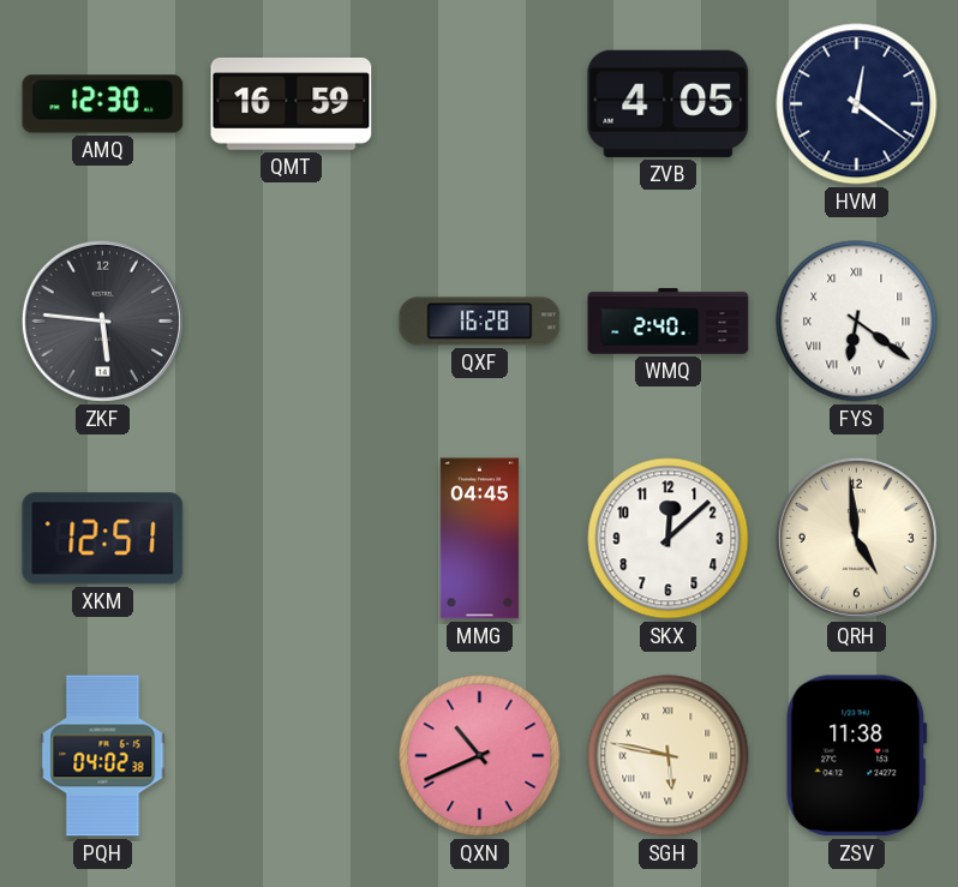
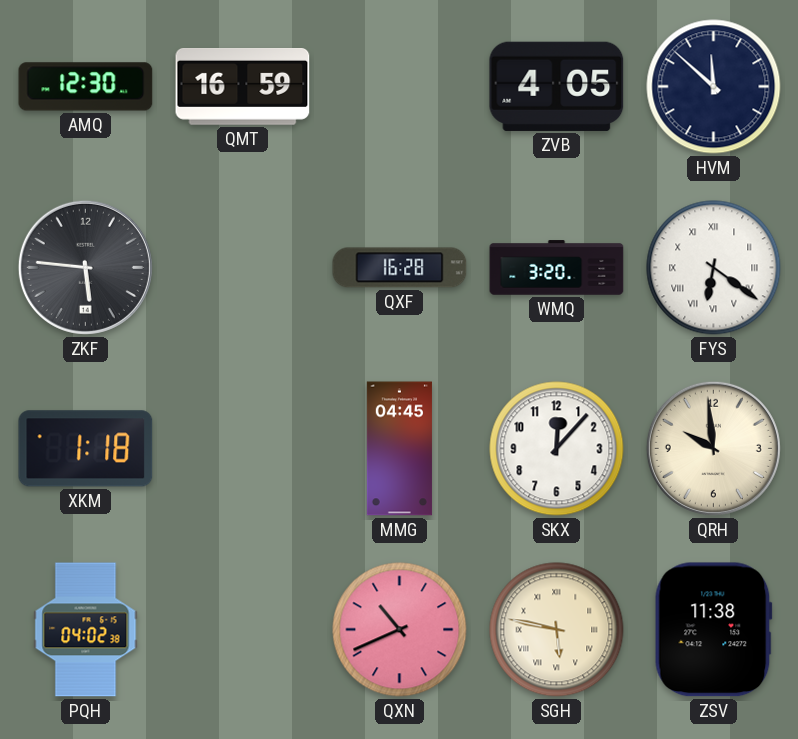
HVM: 12:21 -> 11:52 (714, 87)
WMQ: 2:40 -> 3:20 (557, 268)
XKM: 12:51 -> 1:18 (86, 449)
SKX: 12:08 -> 12:07 (557, 449)
QRH: 4:59 -> 9:59 (713, 448)
